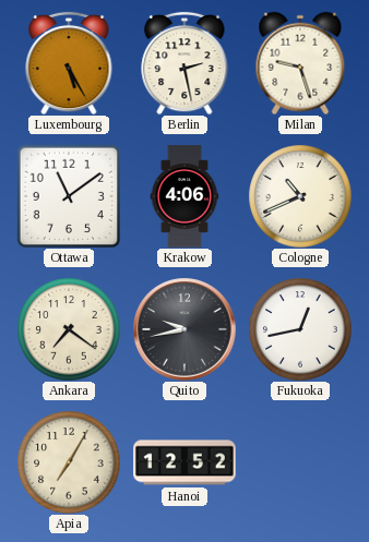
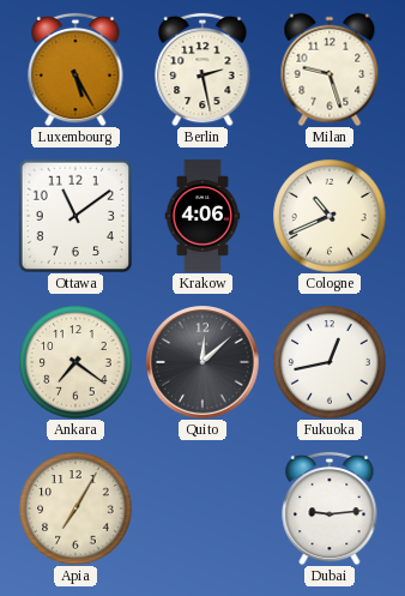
Quito: 9:43 -> 12:08 (202, 362)
Hanoi: 12:52 -> none (184, 462)
Dubai: none -> 9:14 (330, 508)
